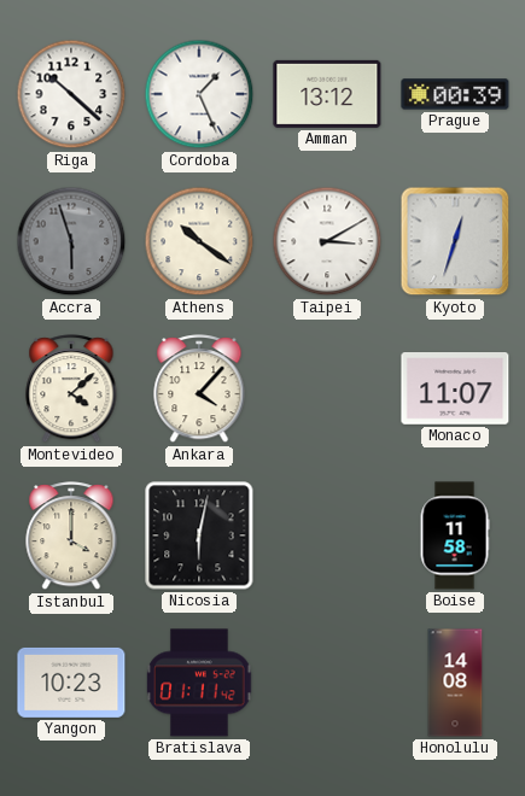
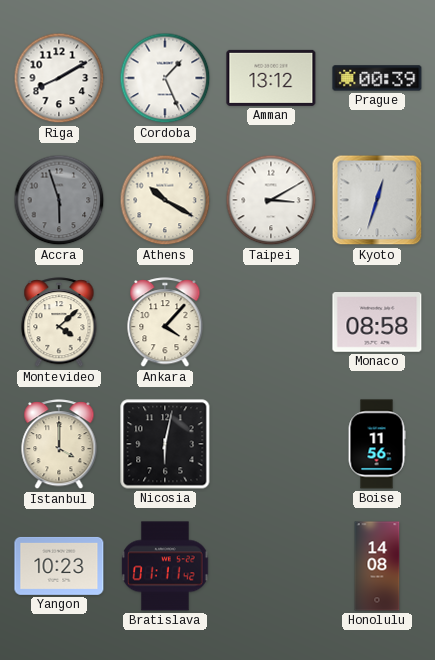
Riga: 10:22 -> 8:10 (59, 78)
Athens: 10:21 -> 10:20 (165, 200)
Monaco: 11:07 -> 08:58 (377, 322)
Boise: 11:58 -> 11:56 (377, 444)
